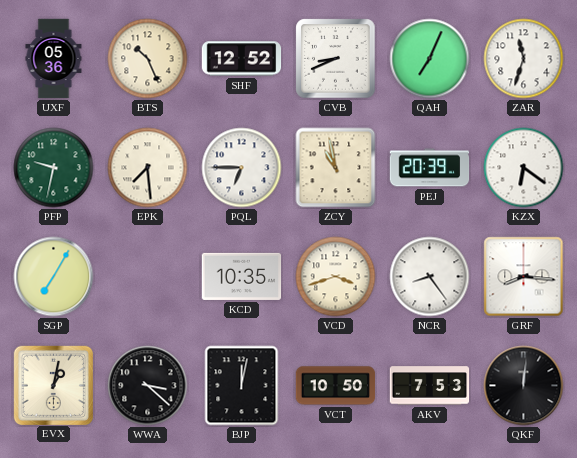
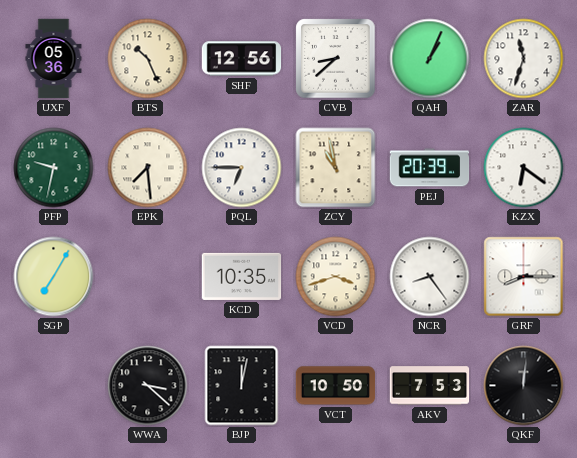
SHF: 12:52 -> 12:56 (242, 59)
CVB: 8:41 -> 8:38 (336, 59)
QAH: 7:04 -> 1:04 (430, 59)
GRF: 8:16 -> 8:15 (524, 277)
EVX: 1:02 -> none (53, 385)
